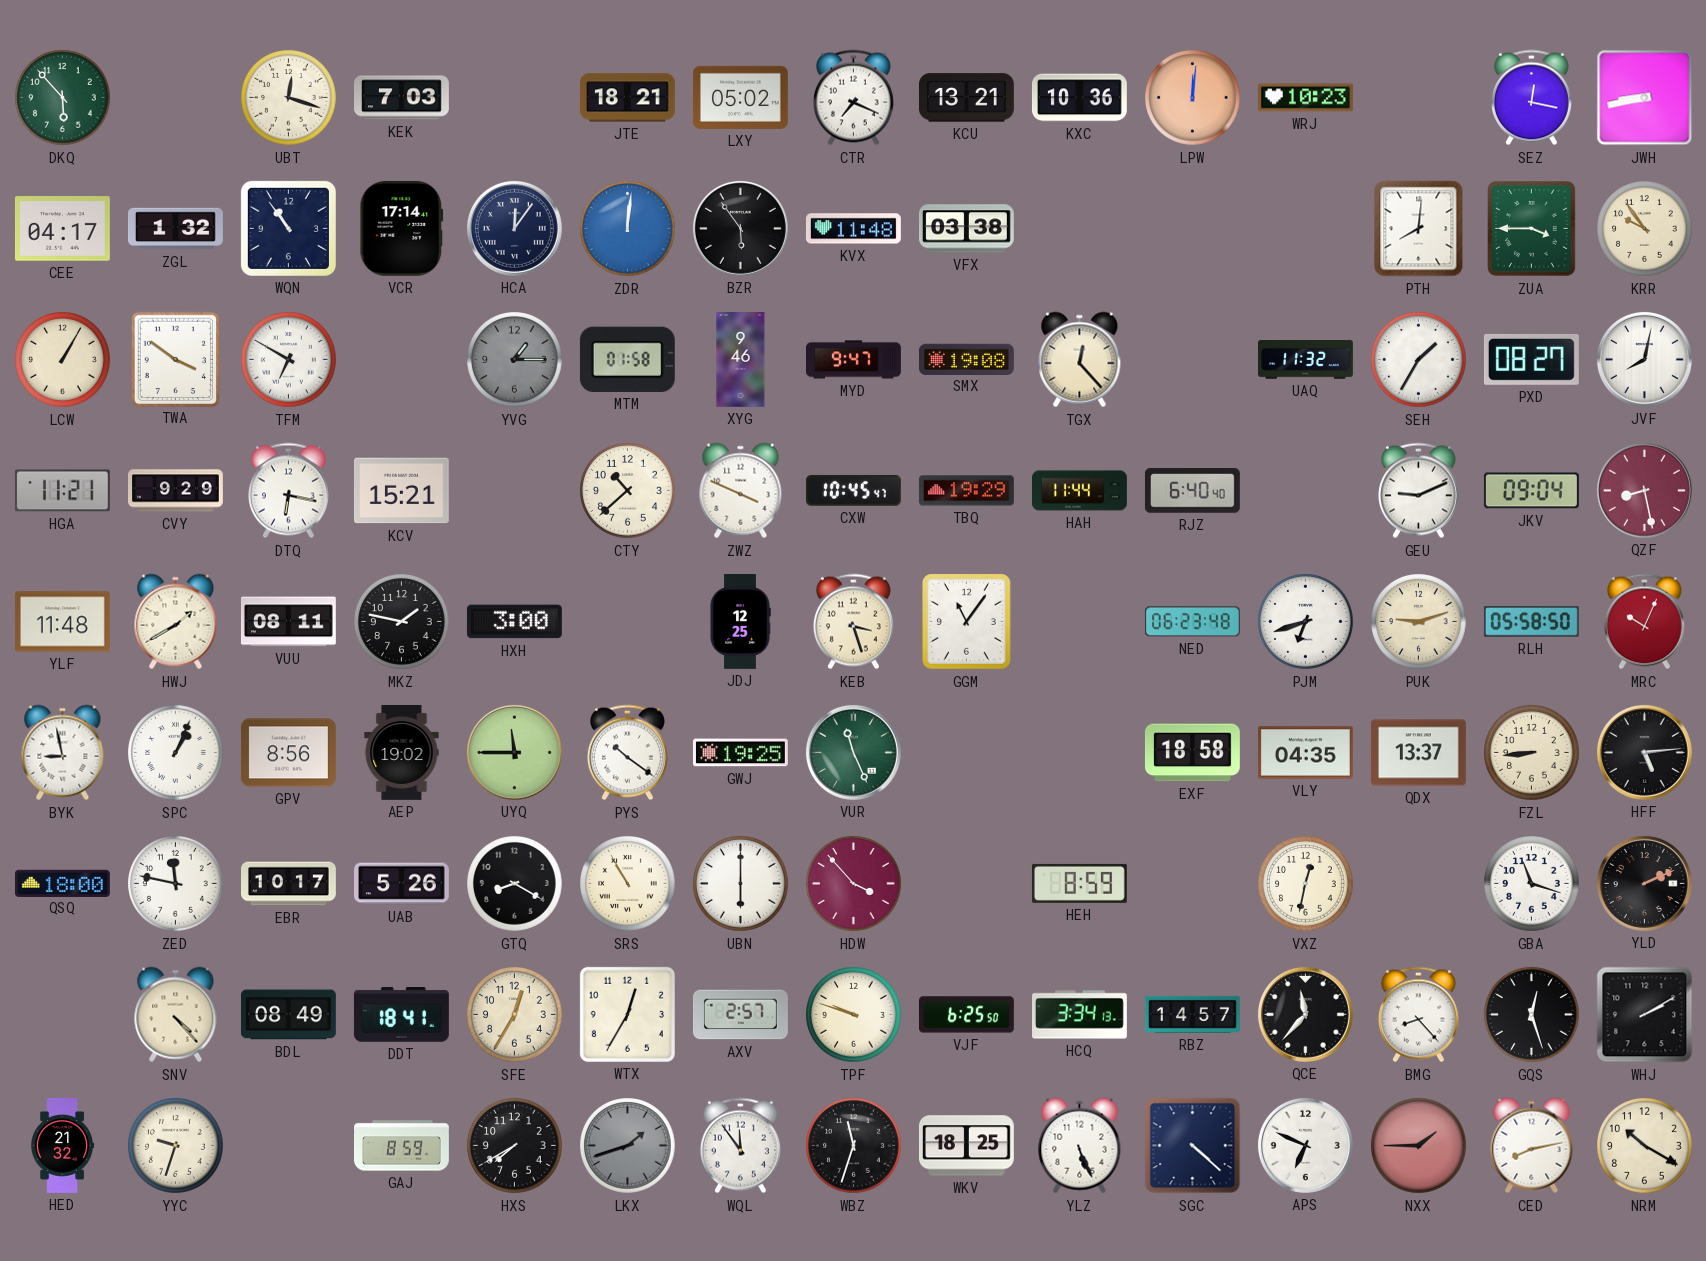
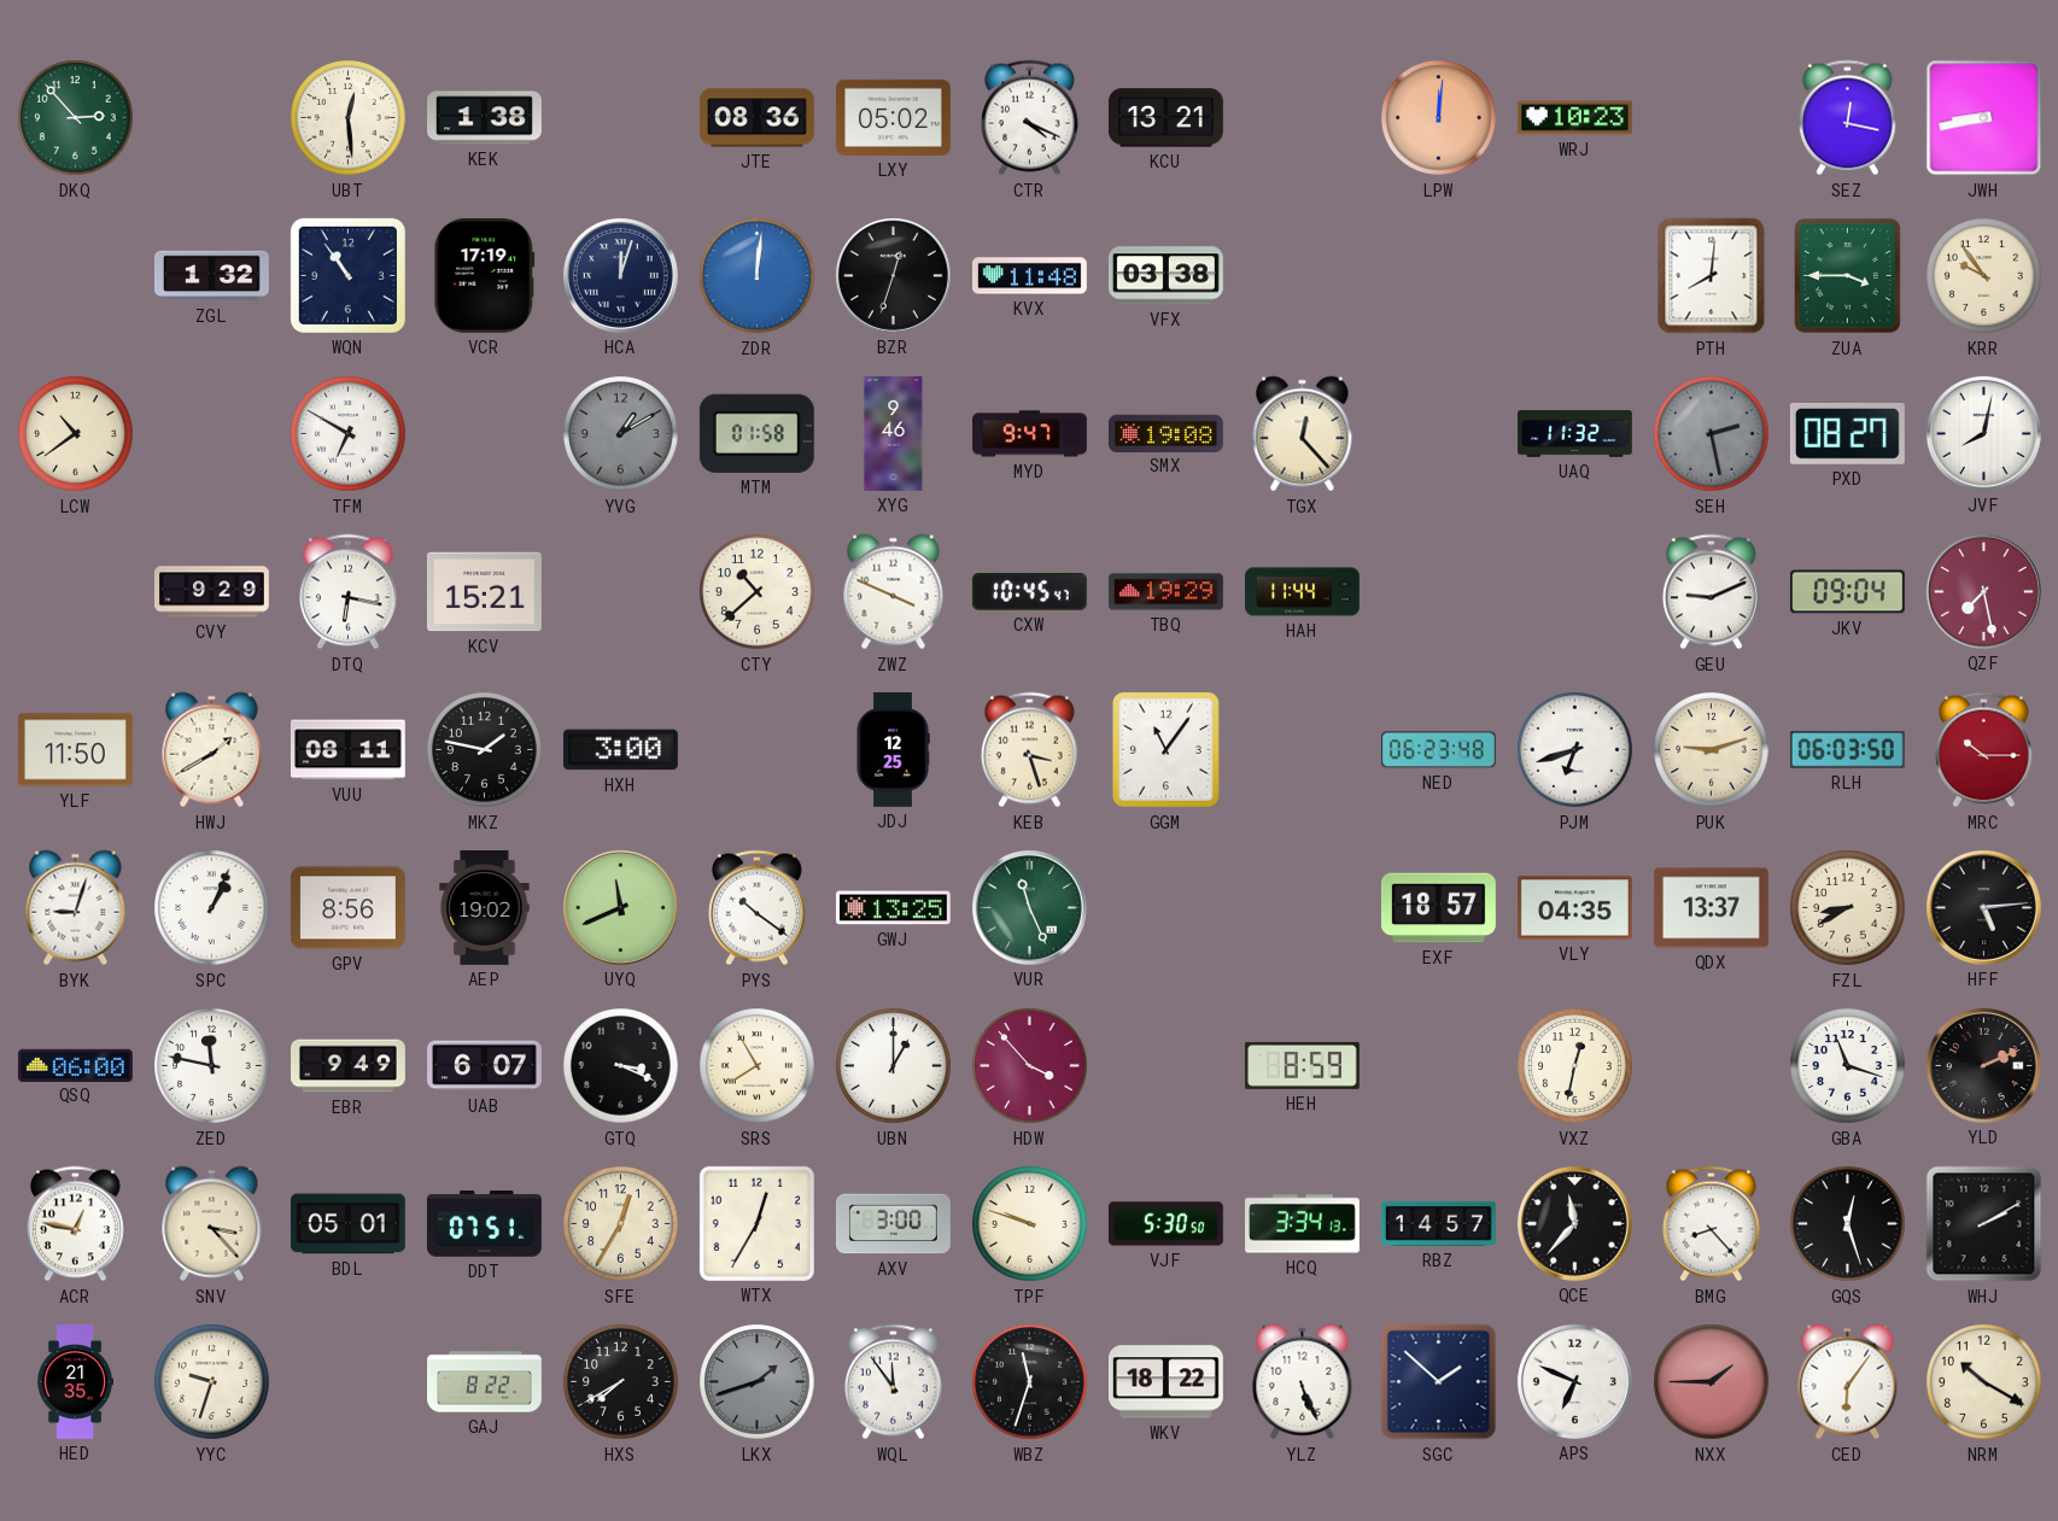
DKQ: 5:53 -> 2:53 (76, 118)
UBT: 12:18 -> 12:29 (349, 118)
KEK: 7:03 -> 1:38 (485, 118)
JTE: 18:21 -> 08:36 (756, 118)
CTR: 7:19 -> 4:19 (1029, 118)
KXC: 10:36 -> none (1079, 98)
CEE: 04:17 -> none (62, 229)
VCR: 17:14 -> 17:19 (485, 275)
HCA: 12:06 -> 12:03 (620, 275)
BZR: 5:54 -> 12:33 (893, 275)
LCW: 1:05 -> 10:39 (76, 434)
TWA: 3:51 -> none (175, 359)
YVG: 1:15 -> 1:10 (621, 434)
SEH: 1:35 -> 2:28 (1712, 434)
SEH dial: white -> grey (1712, 434)
HGA: 11:21 -> none (62, 491)
RJZ: 6:40 -> none (1192, 491)
QZF: 8:28 -> 7:28 (1983, 591)
YLF: 11:48 -> 11:50 (75, 750)
RLH: 05:58 -> 06:03 (1847, 750)
MRC: 10:04 -> 10:15 (1983, 750)
BYK: 8:58 -> 9:03 (76, 908)
UYQ: 11:45 -> 11:41 (620, 907)
GWJ: 19:25 -> 13:25 (893, 908)
EXF: 18:58 -> 18:57 (1438, 908)
FZL: 8:44 -> 8:40 (1848, 908)
QSQ: 18:00 -> 06:00 (75, 1065)
EBR: 10:17 -> 9:49 (349, 1066)
UAB: 5:26 -> 6:07 (485, 1066)
GTQ: 8:20 -> 3:19 (621, 1066)
SRS: 10:55 -> 7:55 (758, 1066)
UBN: 6:00 -> 1:00 (894, 1066)
ACR: none -> 12:47 (75, 1224)
SNV: 4:23 -> 3:23 (212, 1224)
BDL: 08:49 -> 05:01 (347, 1224)
DDT: 18:41 -> 07:51 (484, 1224)
AXV: 2:57 -> 3:00 (893, 1224)
VJF: 6:25 -> 5:30 (1165, 1224)
HED: 21:32 -> 21:35 (75, 1382)
GAJ: 8:59 -> 8:22 (485, 1382)
WKV: 18:25 -> 18:22 (1165, 1382)
SGC: 4:22 -> 1:52 (1439, 1382)
CED: 8:13 -> 6:06 (1848, 1382)
